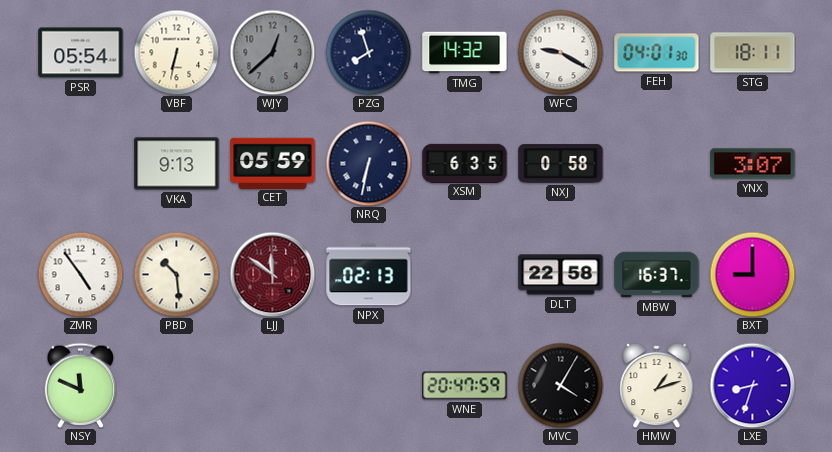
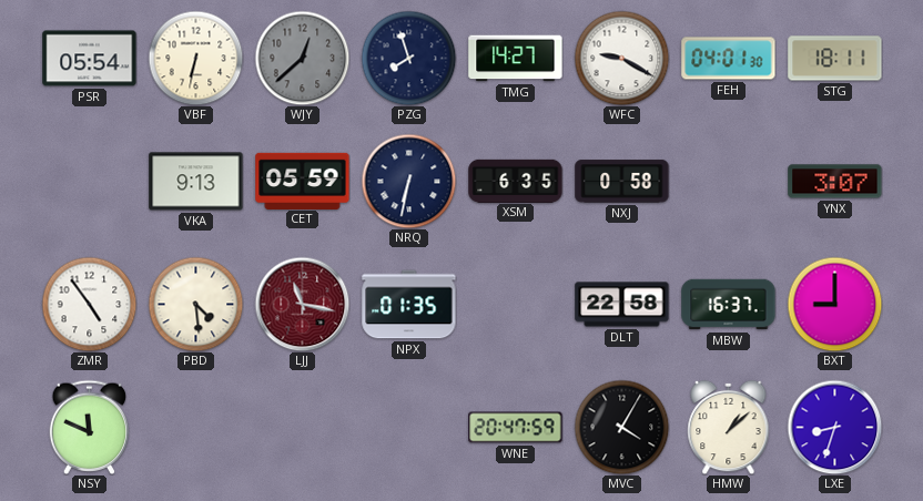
TMG: 14:32 -> 14:27 (516, 59)
PBD: 10:29 -> 4:29 (195, 304)
LJJ: 11:51 -> 11:17 (302, 304)
NPX: 02:13 -> 01:35 (409, 305)
HMW: 1:12 -> 1:08 (729, 427)
